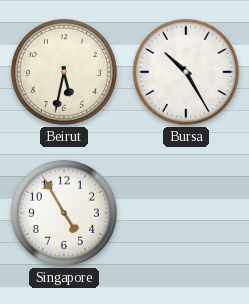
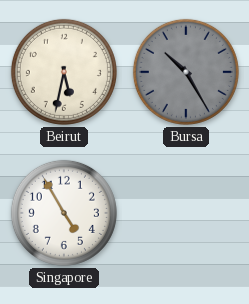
Bursa dial: white -> grey (186, 72)
